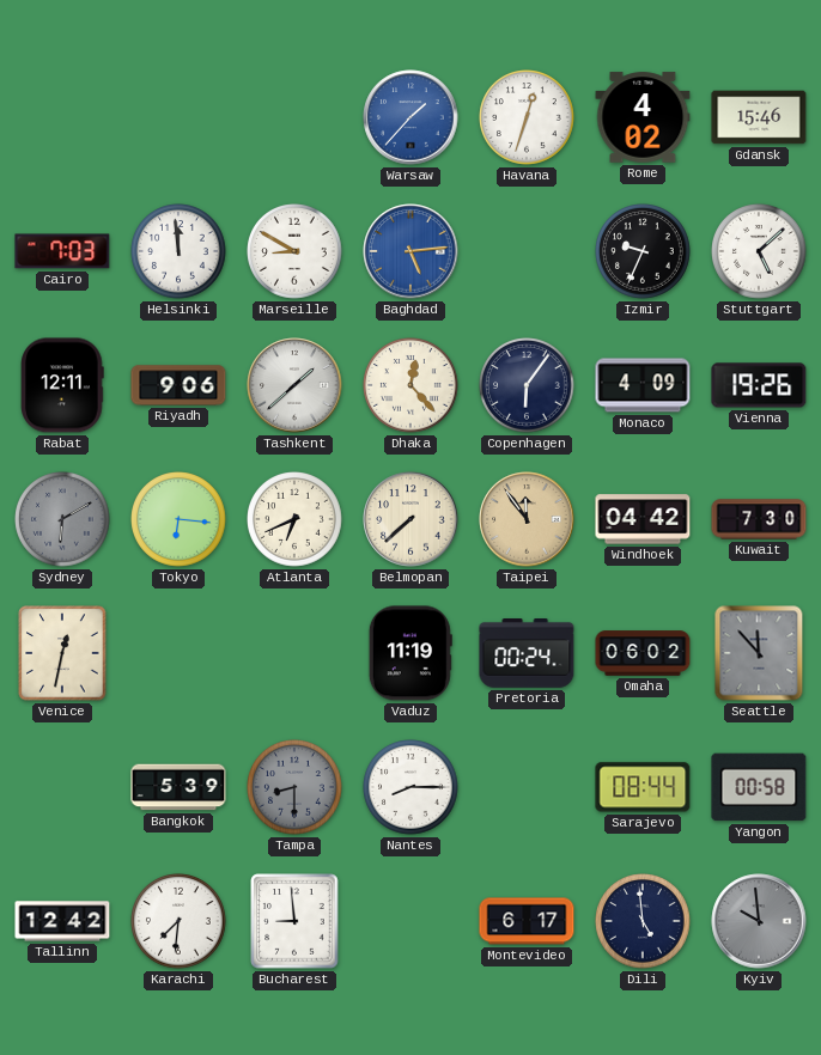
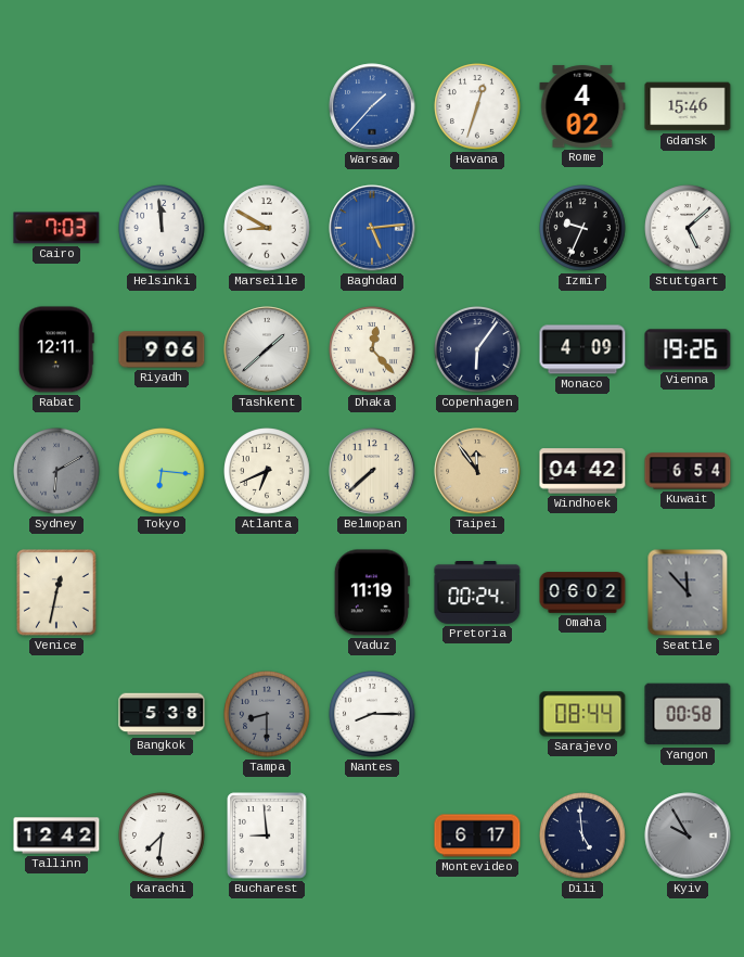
Kuwait: 7:30 -> 6:54 (688, 471)
Bangkok: 5:39 -> 5:38 (162, 714)
Kyiv: 9:59 -> 9:55 (688, 835)
